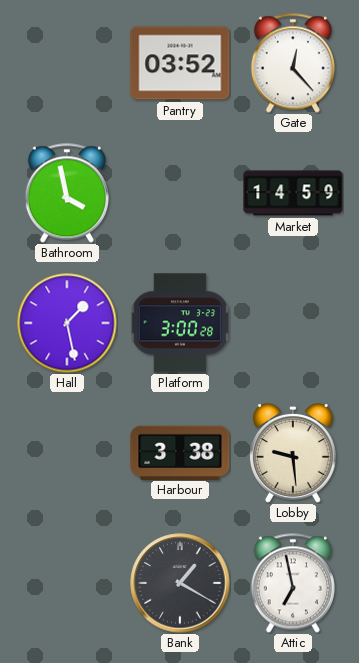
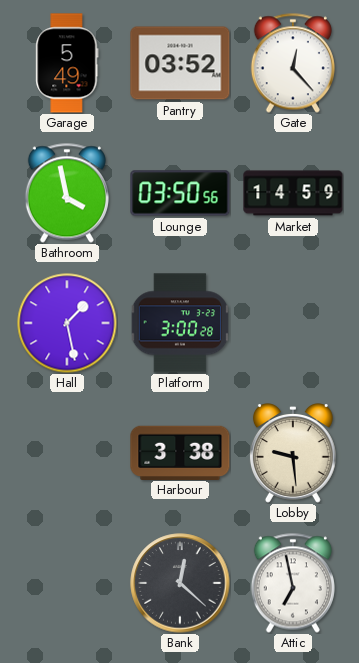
Garage: none -> 5:49 (67, 63)
Lounge: none -> 03:50 (180, 193)
Bank: 1:20 -> 12:22 (180, 583)
